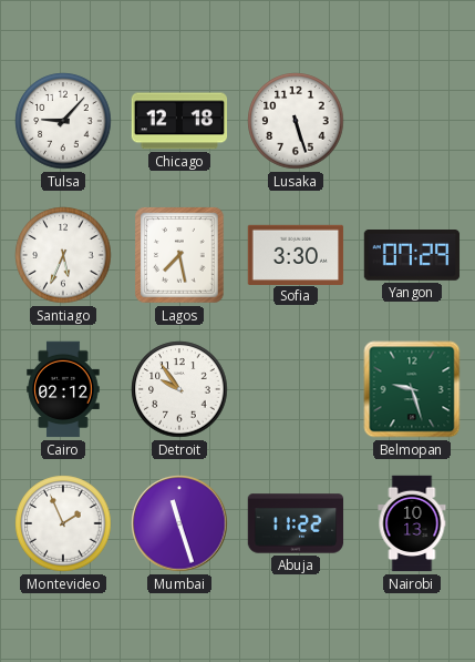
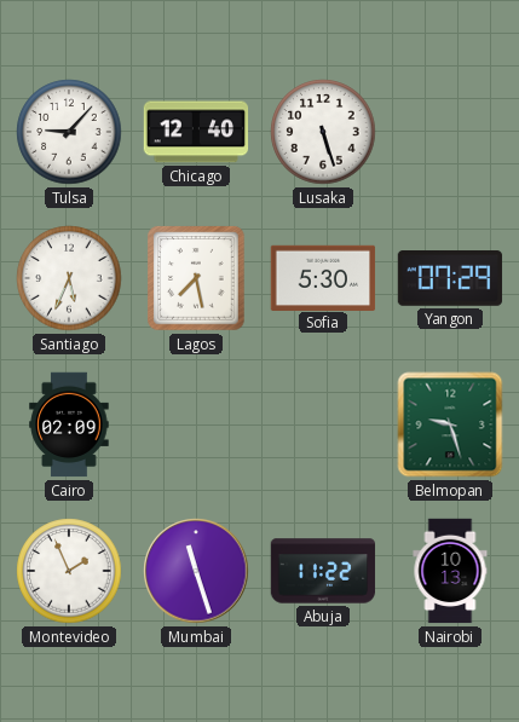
Chicago: 12:18 -> 12:40 (196, 132)
Sofia: 3:30 -> 5:30 (323, 277)
Cairo: 02:12 -> 02:09 (69, 424)
Detroit: 9:54 -> none (179, 389)
